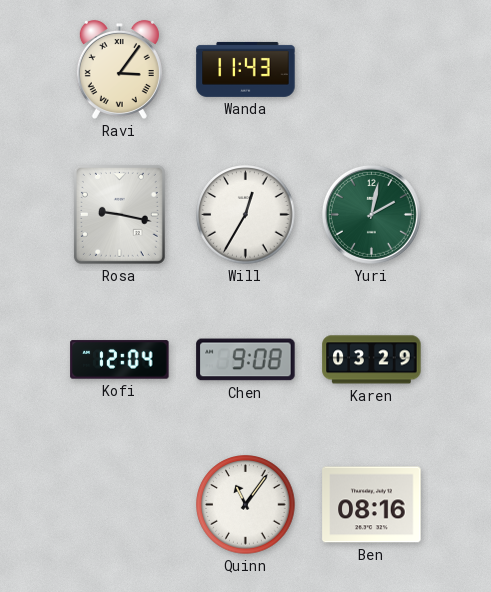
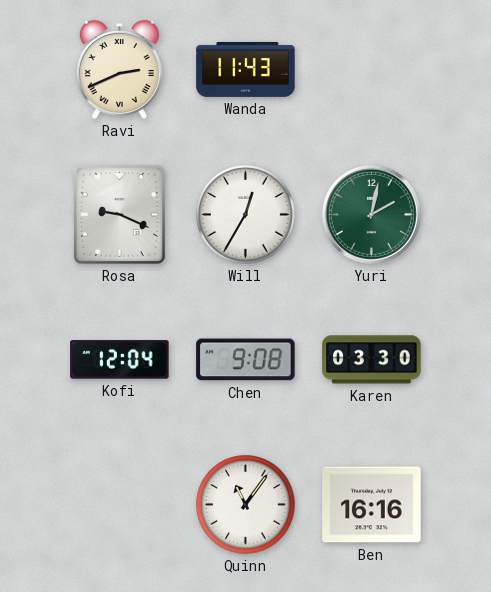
Ravi: 3:06 -> 2:41 (119, 69)
Rosa: 9:17 -> 9:19 (119, 214)
Karen: 03:29 -> 03:30 (372, 360)
Ben: 08:16 -> 16:16 (372, 505)
